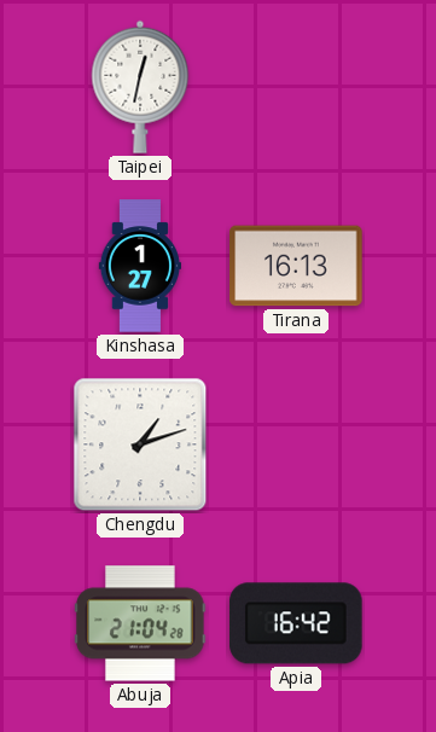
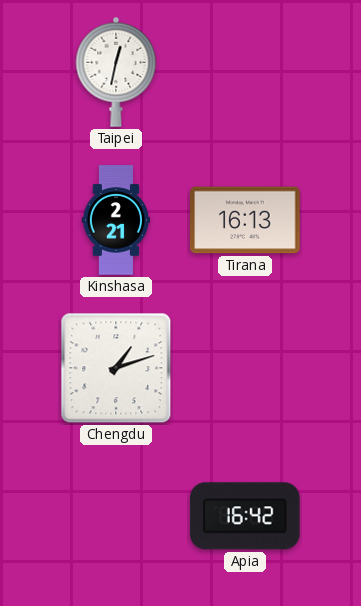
Kinshasa: 1:27 -> 2:21 (115, 220)
Abuja: 21:04 -> none (140, 623)
